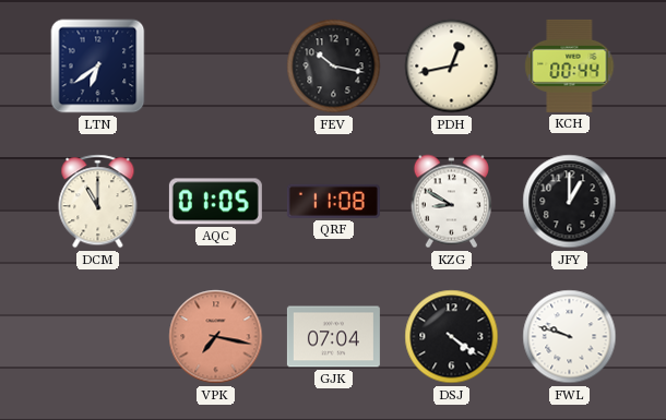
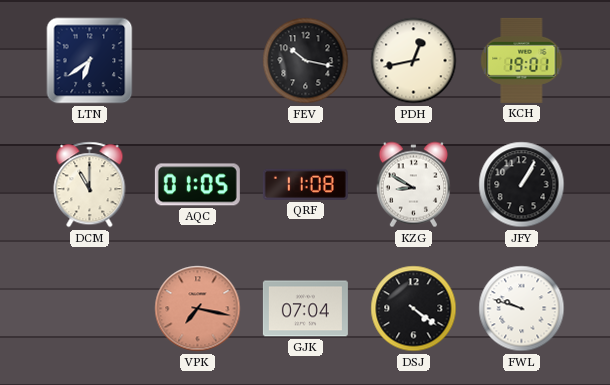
KCH: 00:44 -> 19:01 (522, 60)
JFY: 1:00 -> 1:05 (522, 185)
